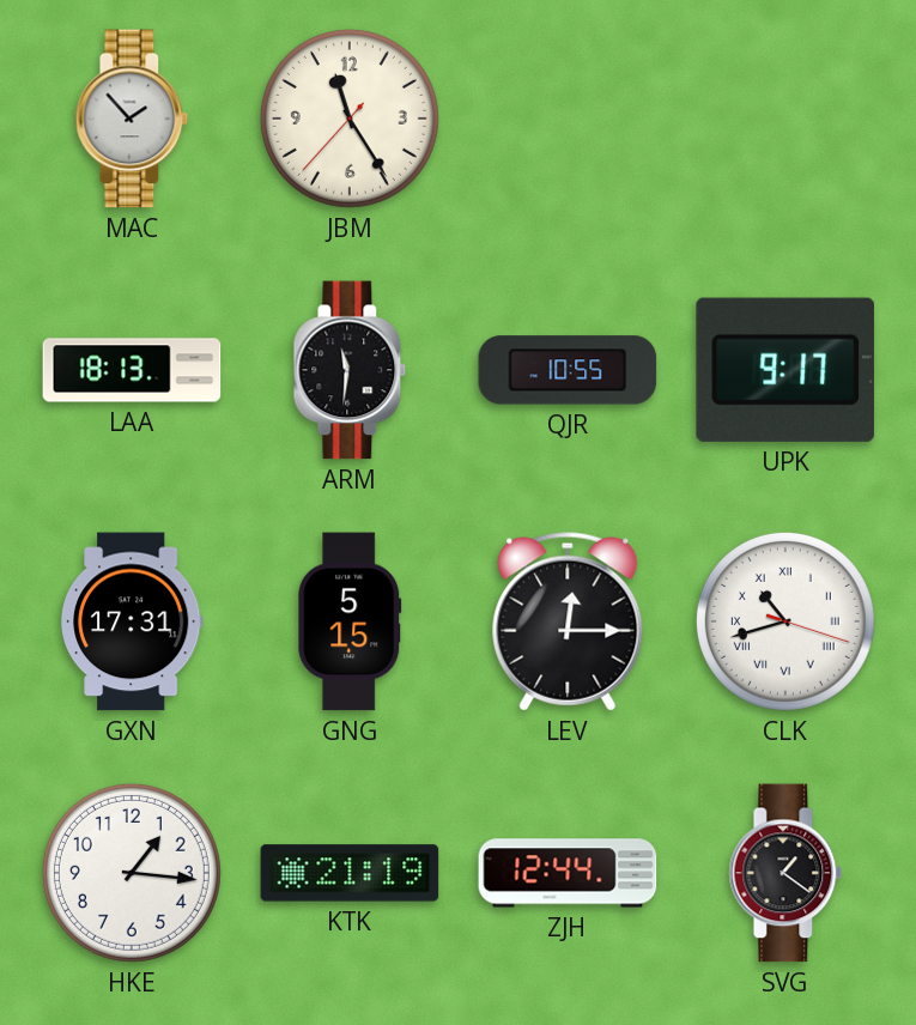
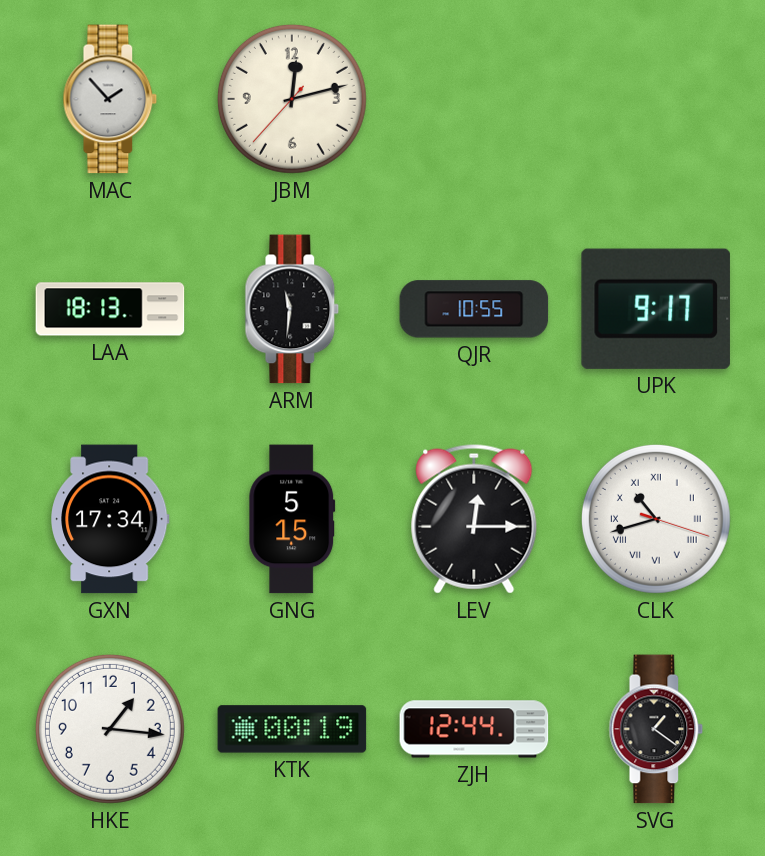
JBM: 11:24 -> 12:12 (292, 99)
GXN: 17:31 -> 17:34 (111, 519)
KTK: 21:19 -> 00:19 (292, 729)
